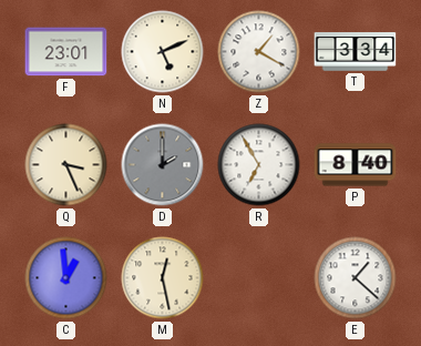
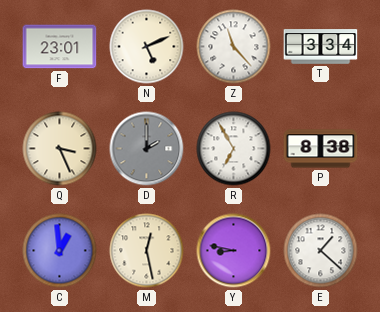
Z: 1:20 -> 11:23 (234, 47)
P: 8:40 -> 8:38 (321, 149)
Y: none -> 8:47 (234, 251)
